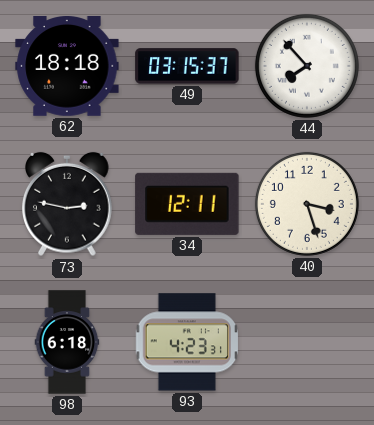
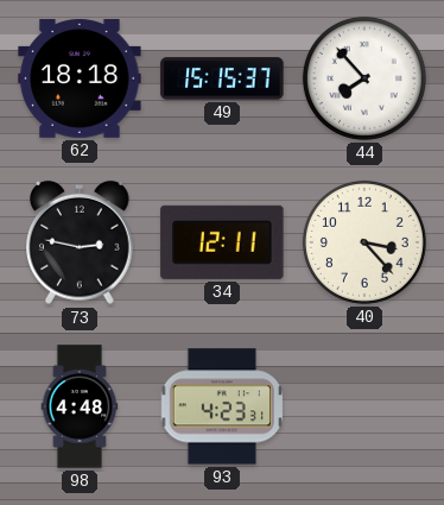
49: 03:15 -> 15:15 (222, 78)
40: 3:27 -> 3:23 (364, 242)
98: 6:18 -> 4:48 (80, 406)
